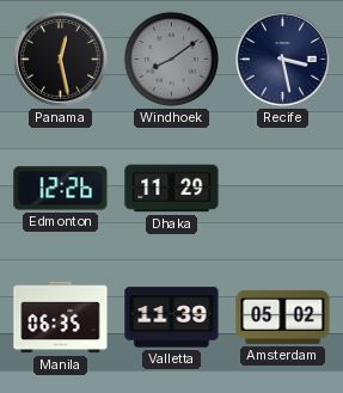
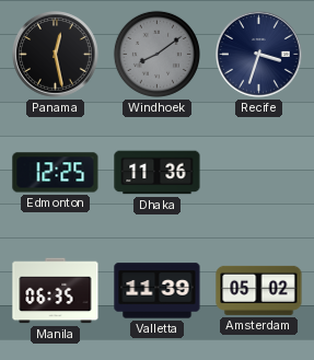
Recife: 3:28 -> 3:33 (259, 55)
Edmonton: 12:26 -> 12:25 (56, 173)
Dhaka: 11:29 -> 11:36 (158, 173)
